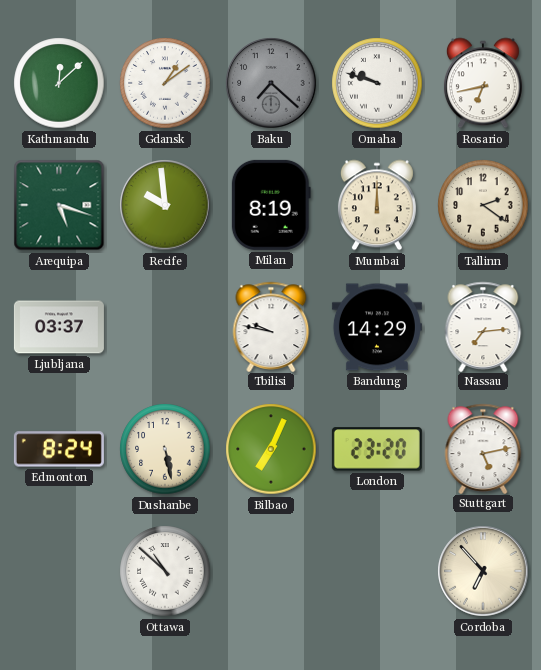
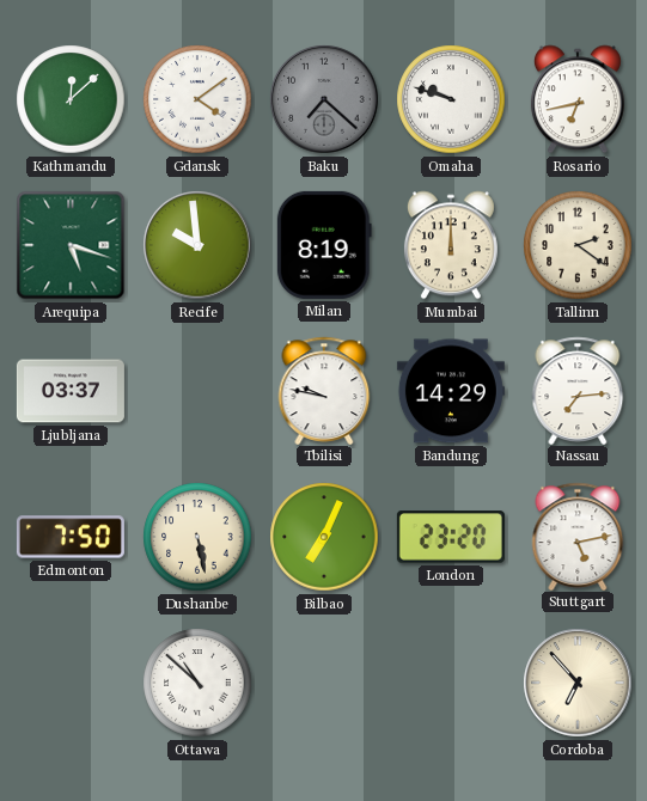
Gdansk: 1:09 -> 4:09 (197, 99)
Edmonton: 8:24 -> 7:50 (71, 537)
